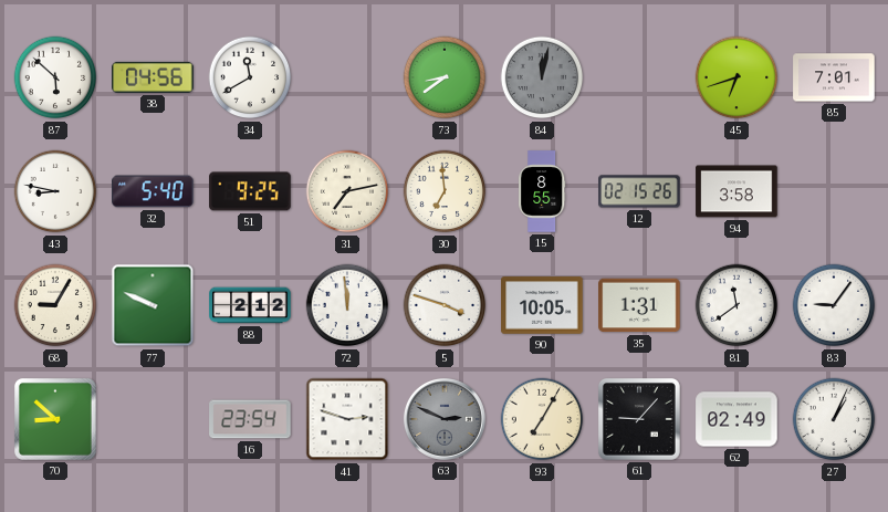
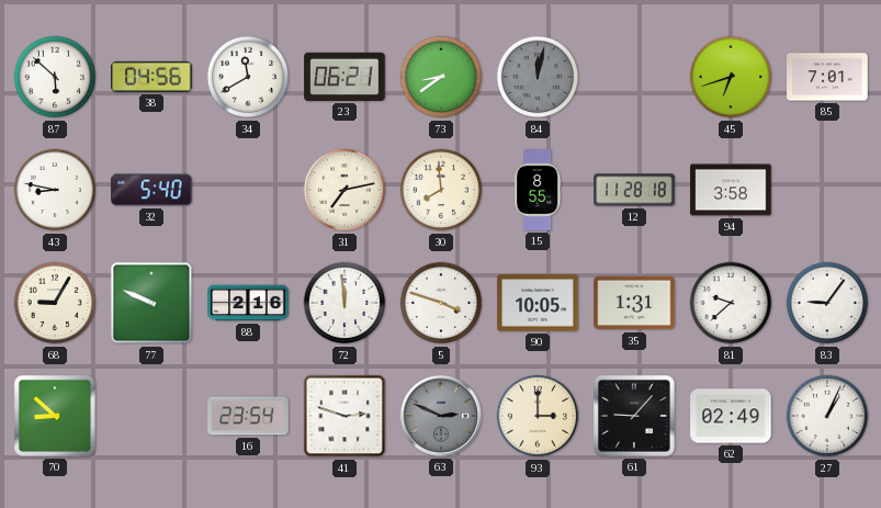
23: none -> 06:21 (345, 77)
51: 9:25 -> none (250, 191)
30: 6:59 -> 7:59 (441, 190)
12: 02:15 -> 11:28 (634, 190)
88: 2:12 -> 2:16 (248, 303)
81: 11:39 -> 9:38 (731, 303)
93: 7:05 -> 3:00 (538, 416)
